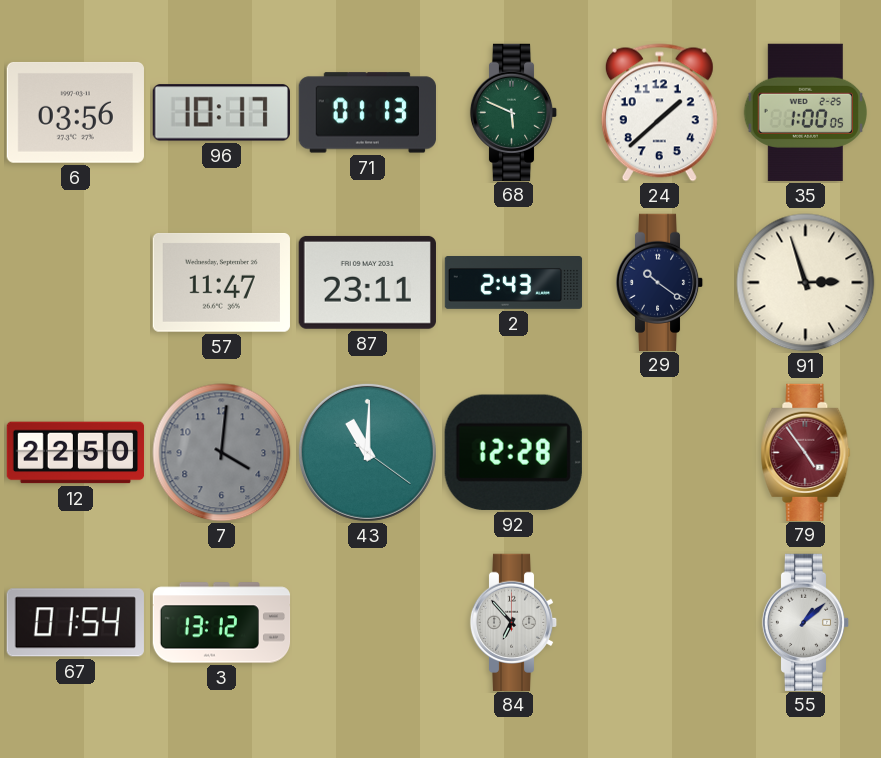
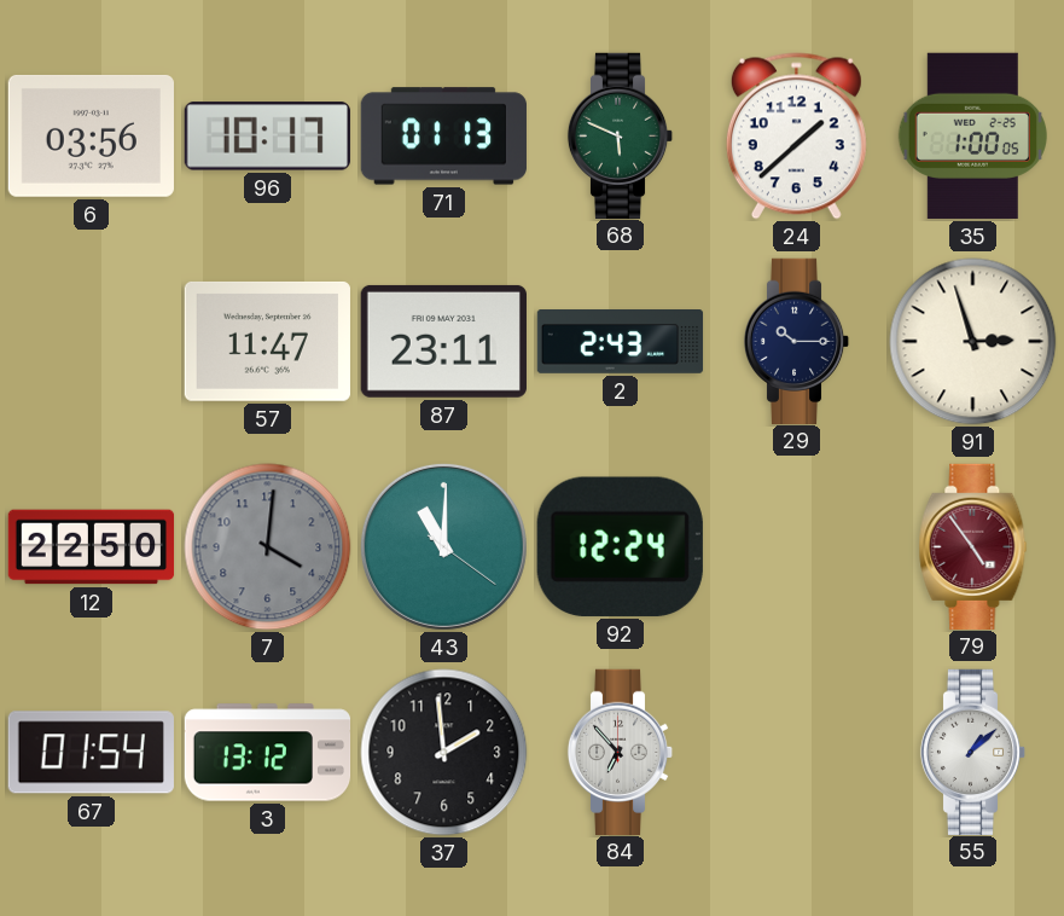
29: 10:21 -> 10:15 (797, 341)
92: 12:28 -> 12:24 (620, 546)
37: none -> 1:59 (444, 753)
